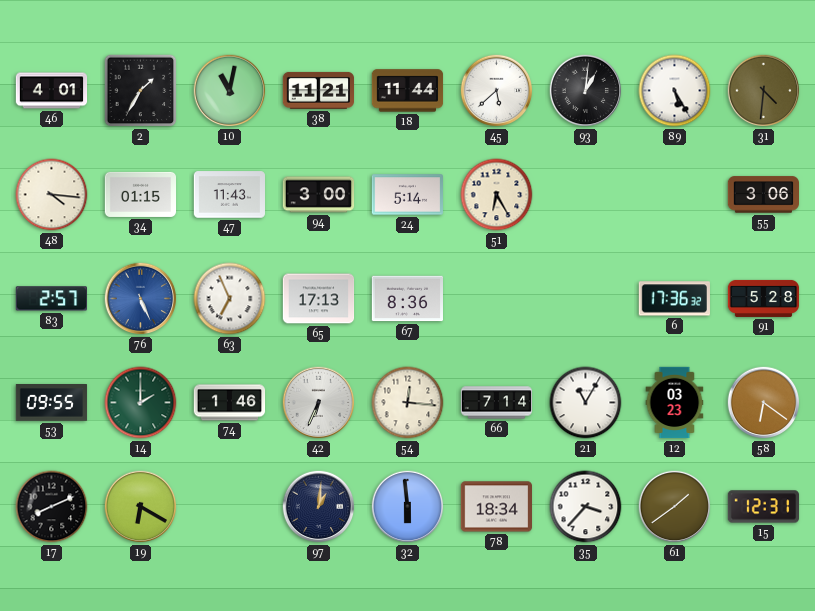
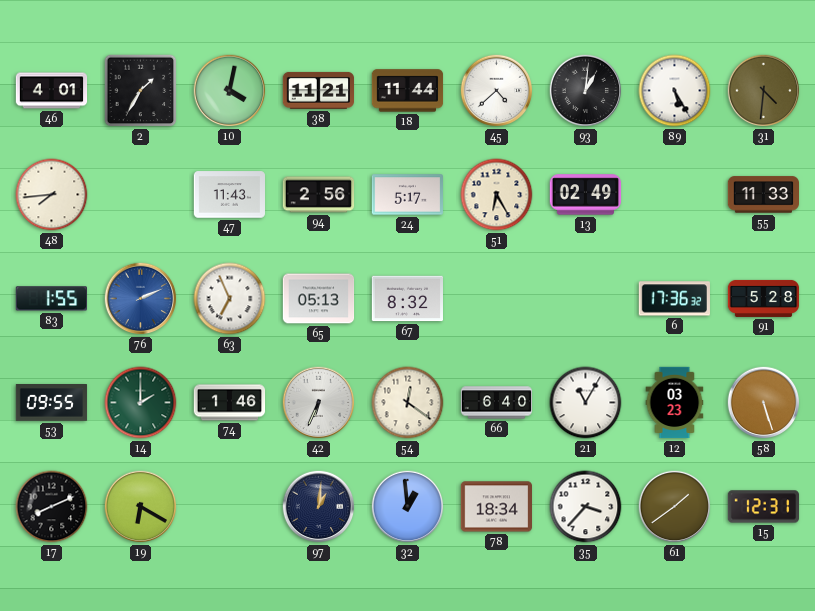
10: 11:02 -> 4:02 (230, 91)
45: 5:38 -> 4:38 (497, 91)
48: 4:16 -> 7:44 (52, 195)
34: 01:15 -> none (141, 194)
94: 3:00 -> 2:56 (319, 195)
24: 5:14 -> 5:17 (408, 195)
13: none -> 02:49 (586, 195)
55: 3:06 -> 11:33 (763, 195)
83: 2:57 -> 1:55 (51, 299)
76: 5:26 -> 2:11 (141, 299)
65: 17:13 -> 05:13 (319, 299)
67: 8:36 -> 8:32 (408, 299)
54: 12:16 -> 12:21 (408, 403)
66: 7:14 -> 6:40 (497, 403)
58: 6:21 -> 5:27 (764, 403)
32: 5:59 -> 12:59 (408, 507)
